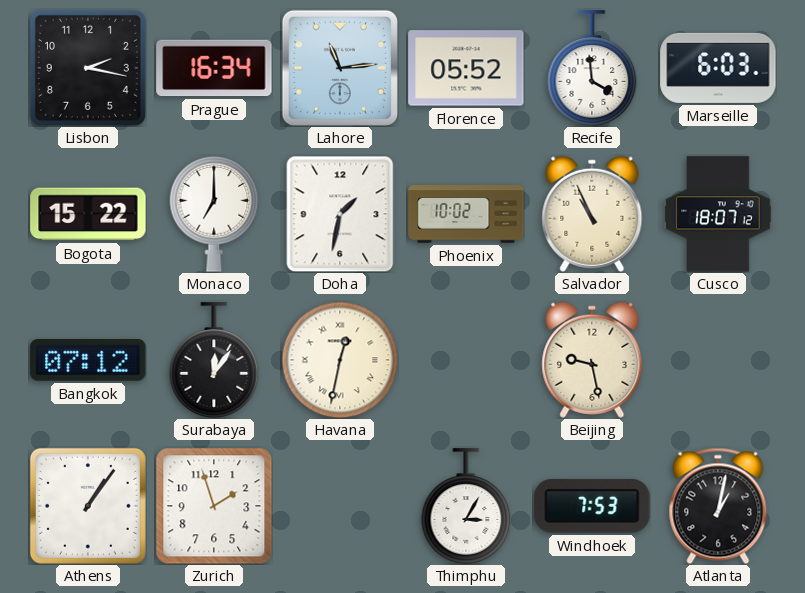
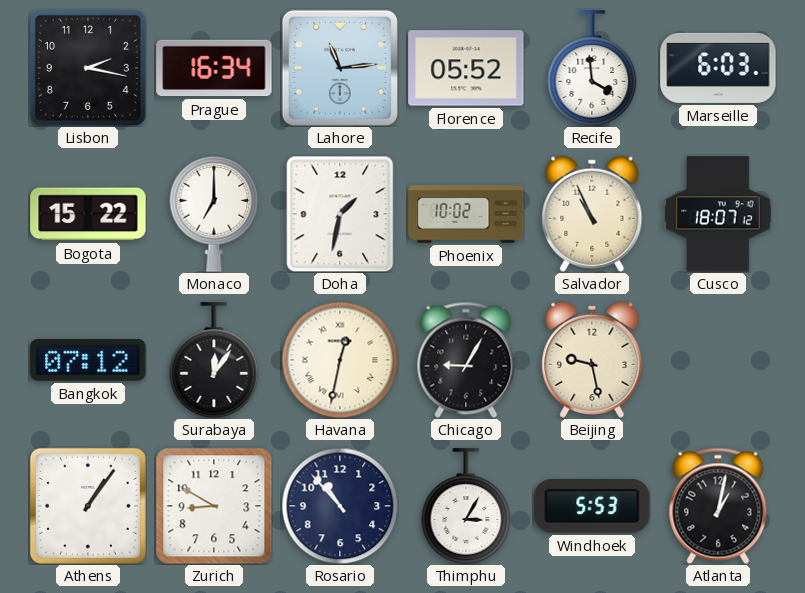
Chicago: none -> 9:05 (466, 360)
Zurich: 1:57 -> 8:50 (214, 506)
Rosario: none -> 10:53 (340, 506)
Windhoek: 7:53 -> 5:53 (592, 507)
